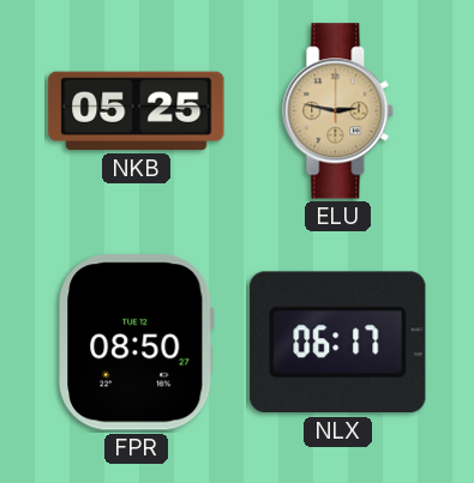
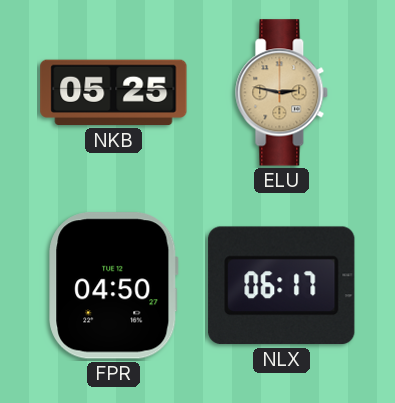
FPR: 08:50 -> 04:50 (114, 286)
